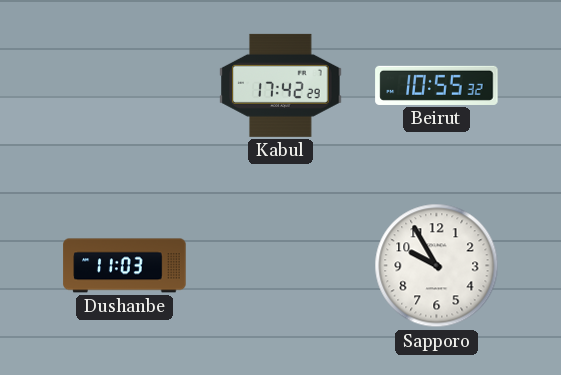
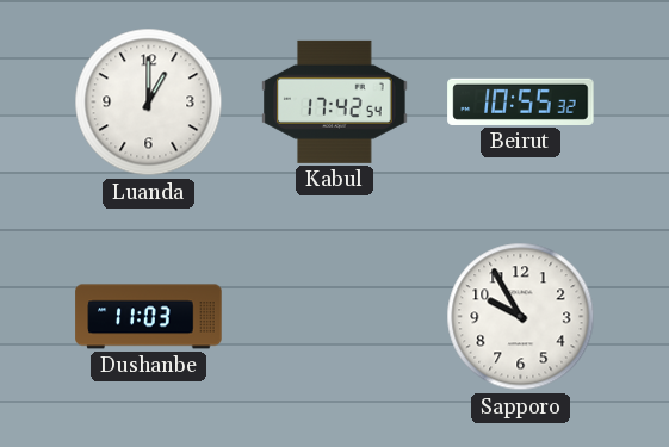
Luanda: none -> 1:00 (149, 103)
Kabul: 17:42:29 -> 17:42:54 (335, 101)
